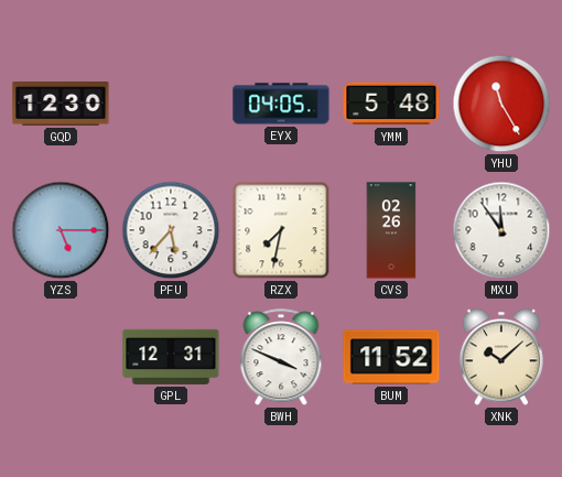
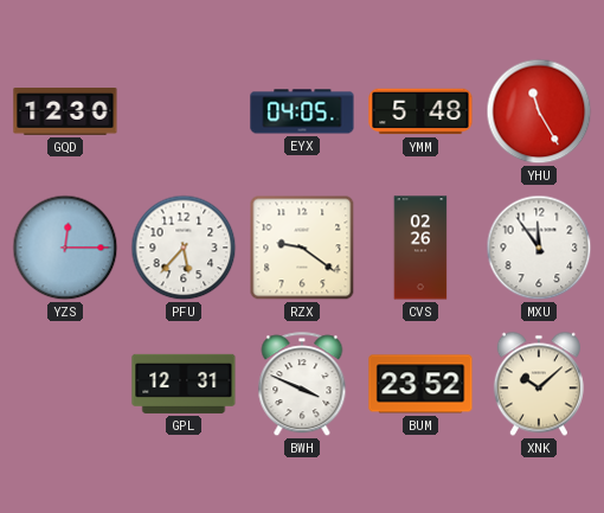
YZS: 5:15 -> 12:15 (65, 248)
RZX: 7:32 -> 9:21 (302, 248)
BUM: 11:52 -> 23:52 (420, 384)
